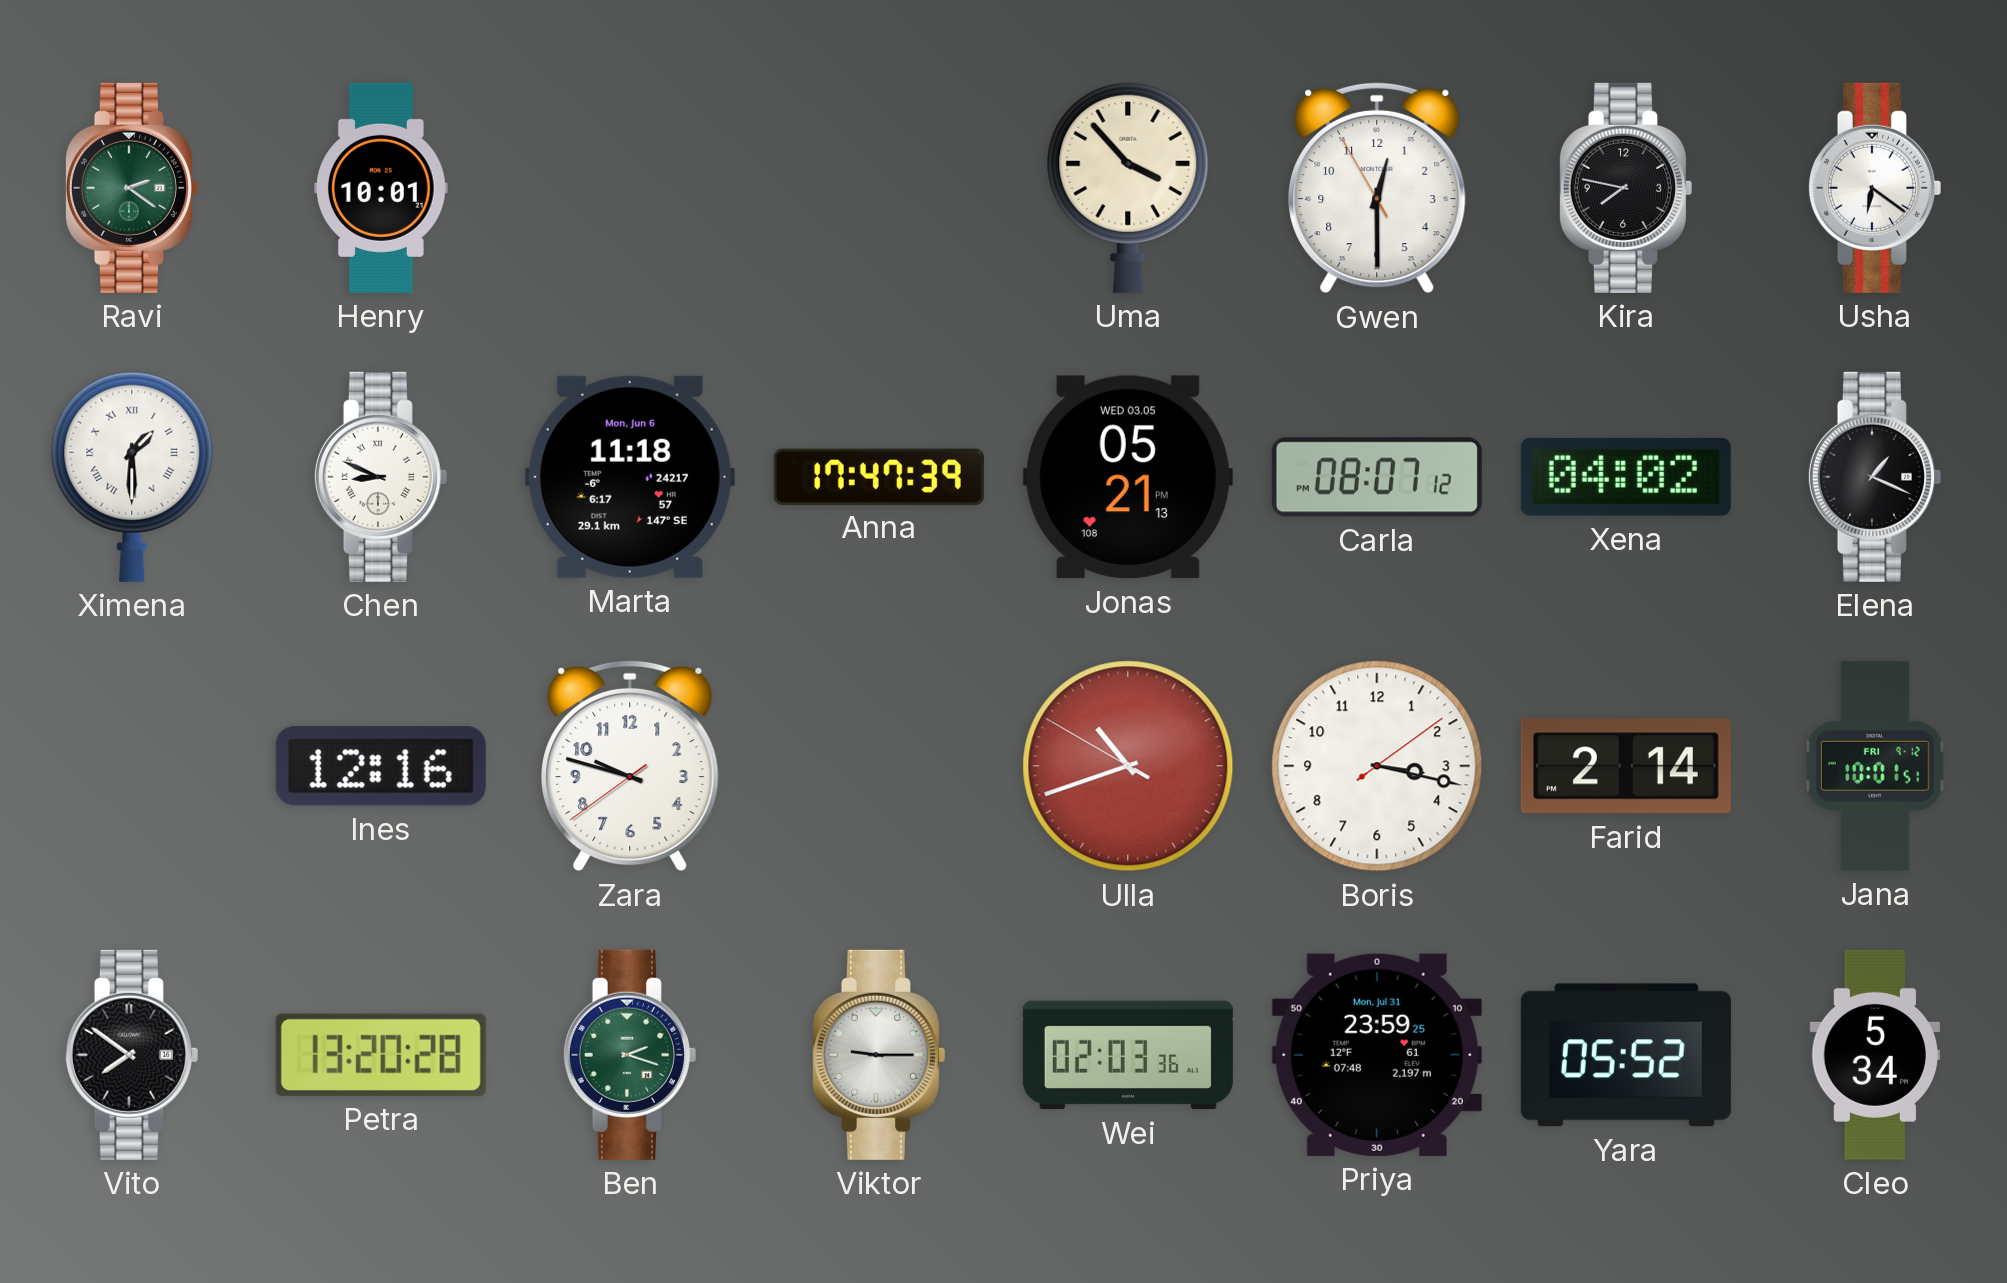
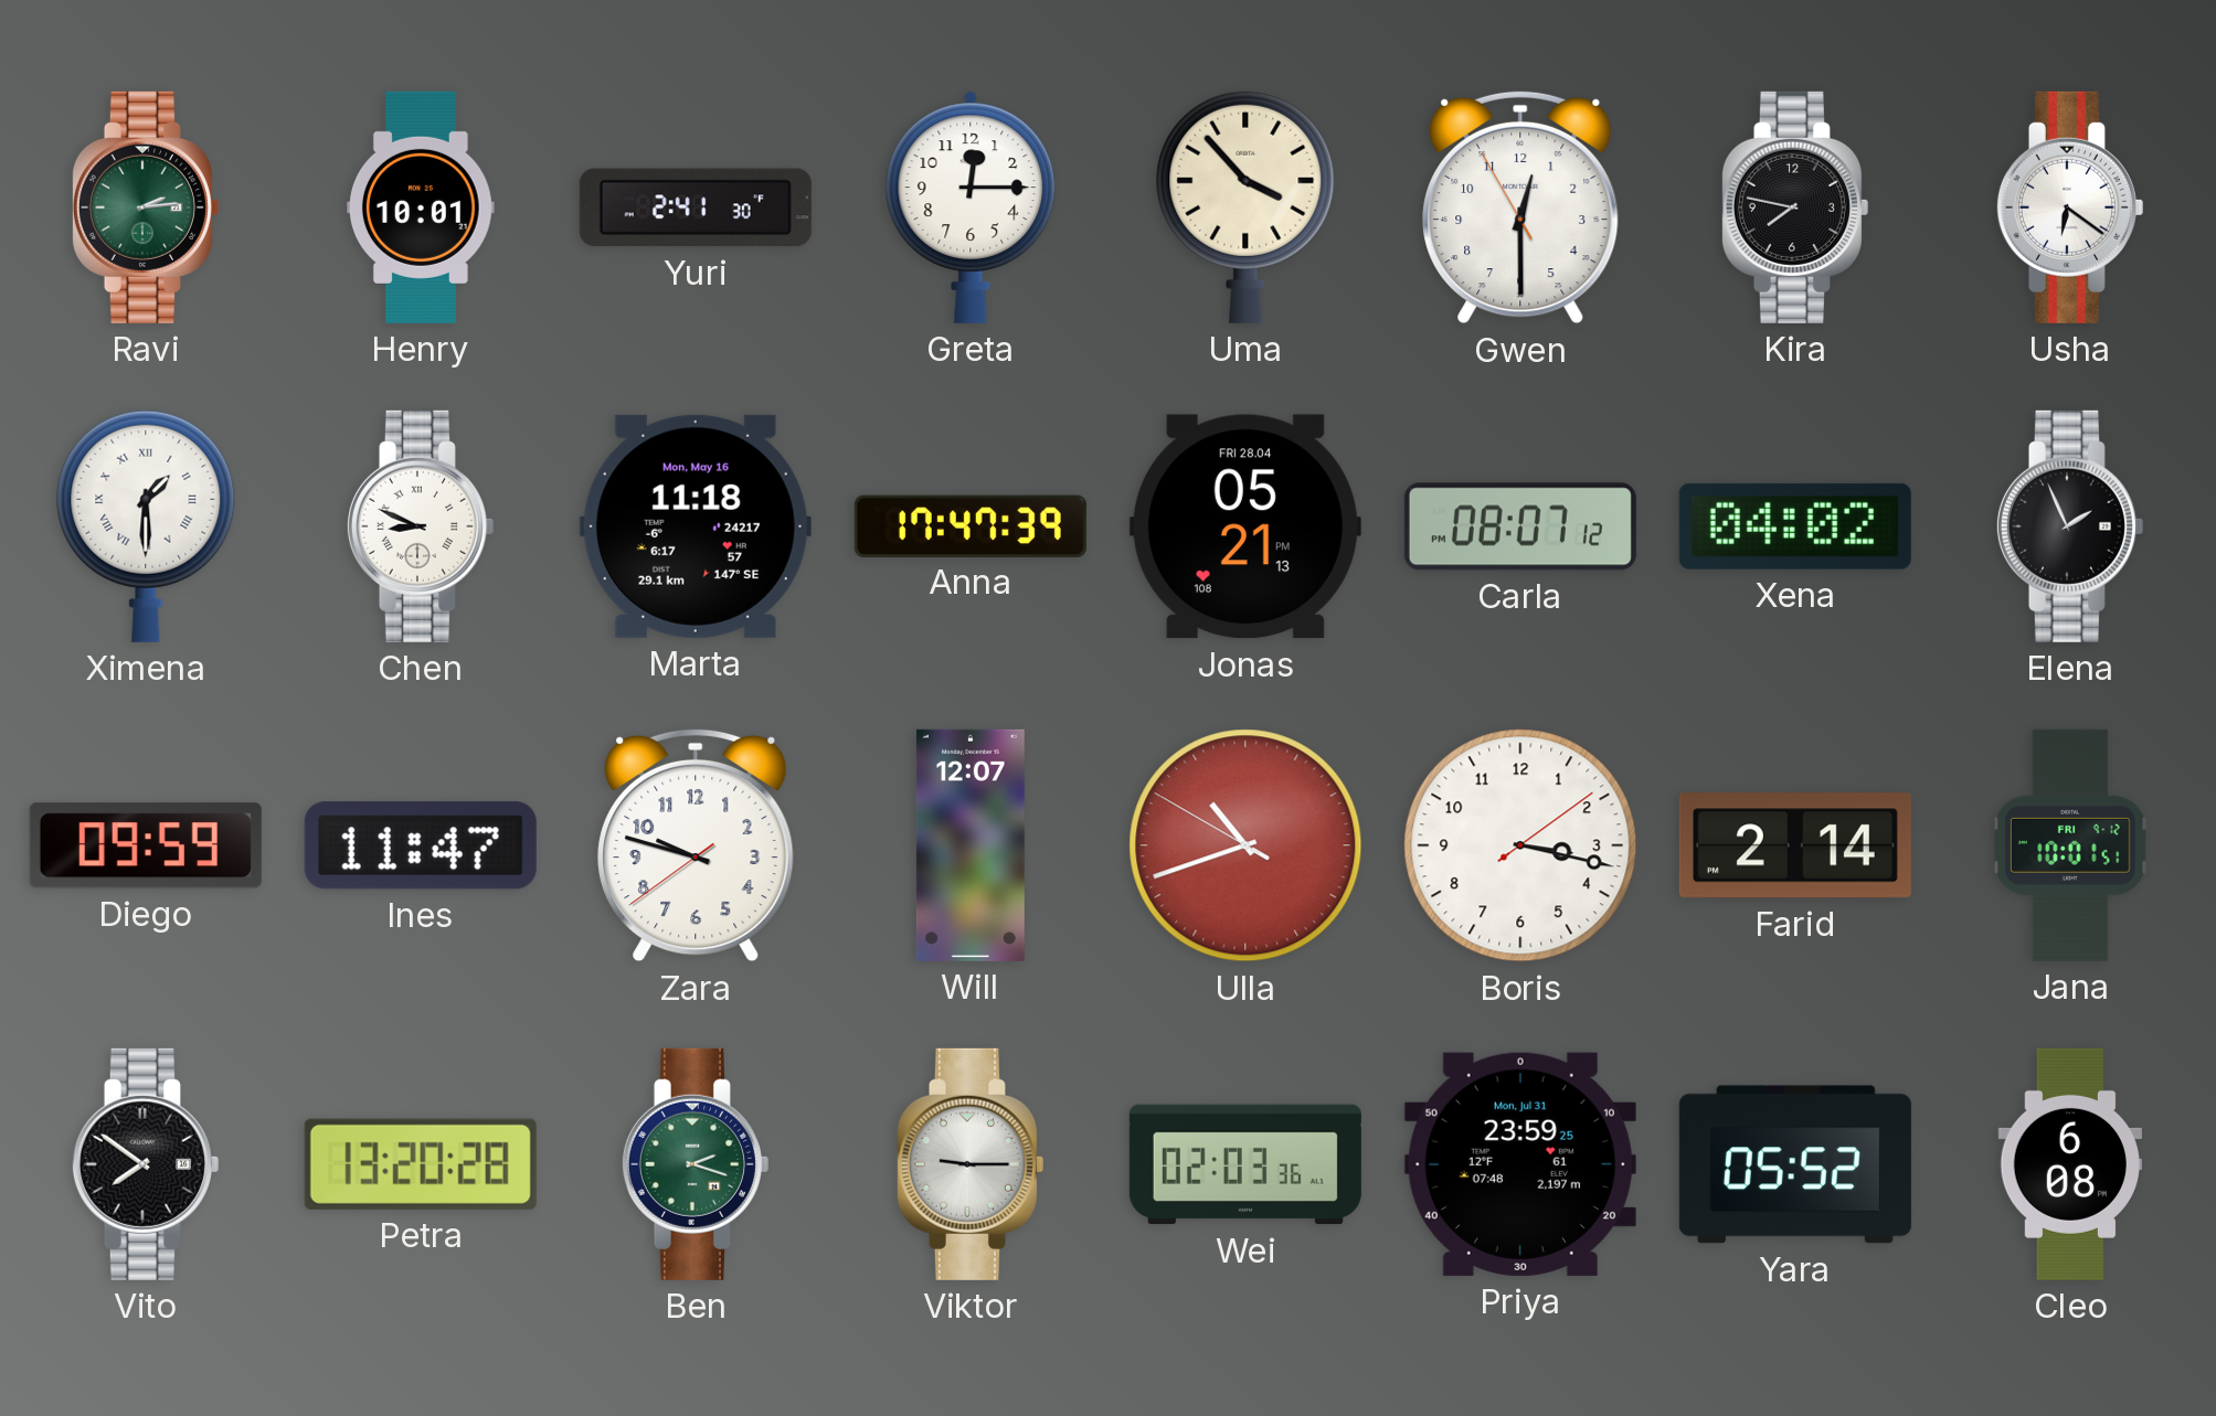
Ravi: 2:21 -> 2:14 (145, 207)
Yuri: none -> 2:41 (696, 207)
Greta: none -> 12:15 (971, 207)
Marta date: Mon, Jun 6 -> Mon, May 16 (696, 526)
Jonas date: WED 03.05 -> FRI 28.04 (1245, 526)
Elena: 1:19 -> 1:56 (2069, 526)
Diego: none -> 09:59 (146, 845)
Ines: 12:16 -> 11:47 (421, 845)
Will: none -> 12:07 (971, 845)
Cleo: 5:34 -> 6:08 (2070, 1164)
